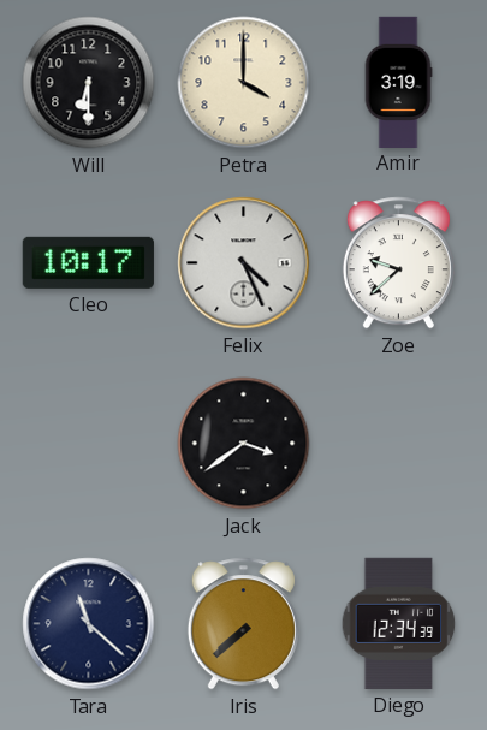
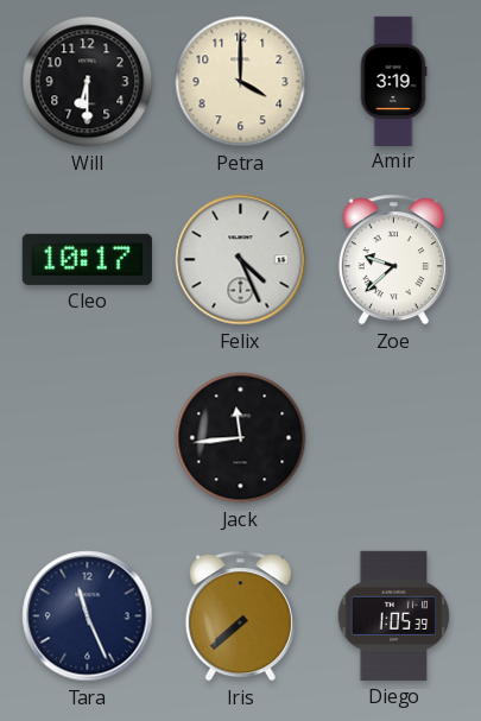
Jack: 3:39 -> 11:44 (241, 438)
Tara: 11:22 -> 11:26 (88, 616)
Diego: 12:34 -> 1:05 (394, 615)
